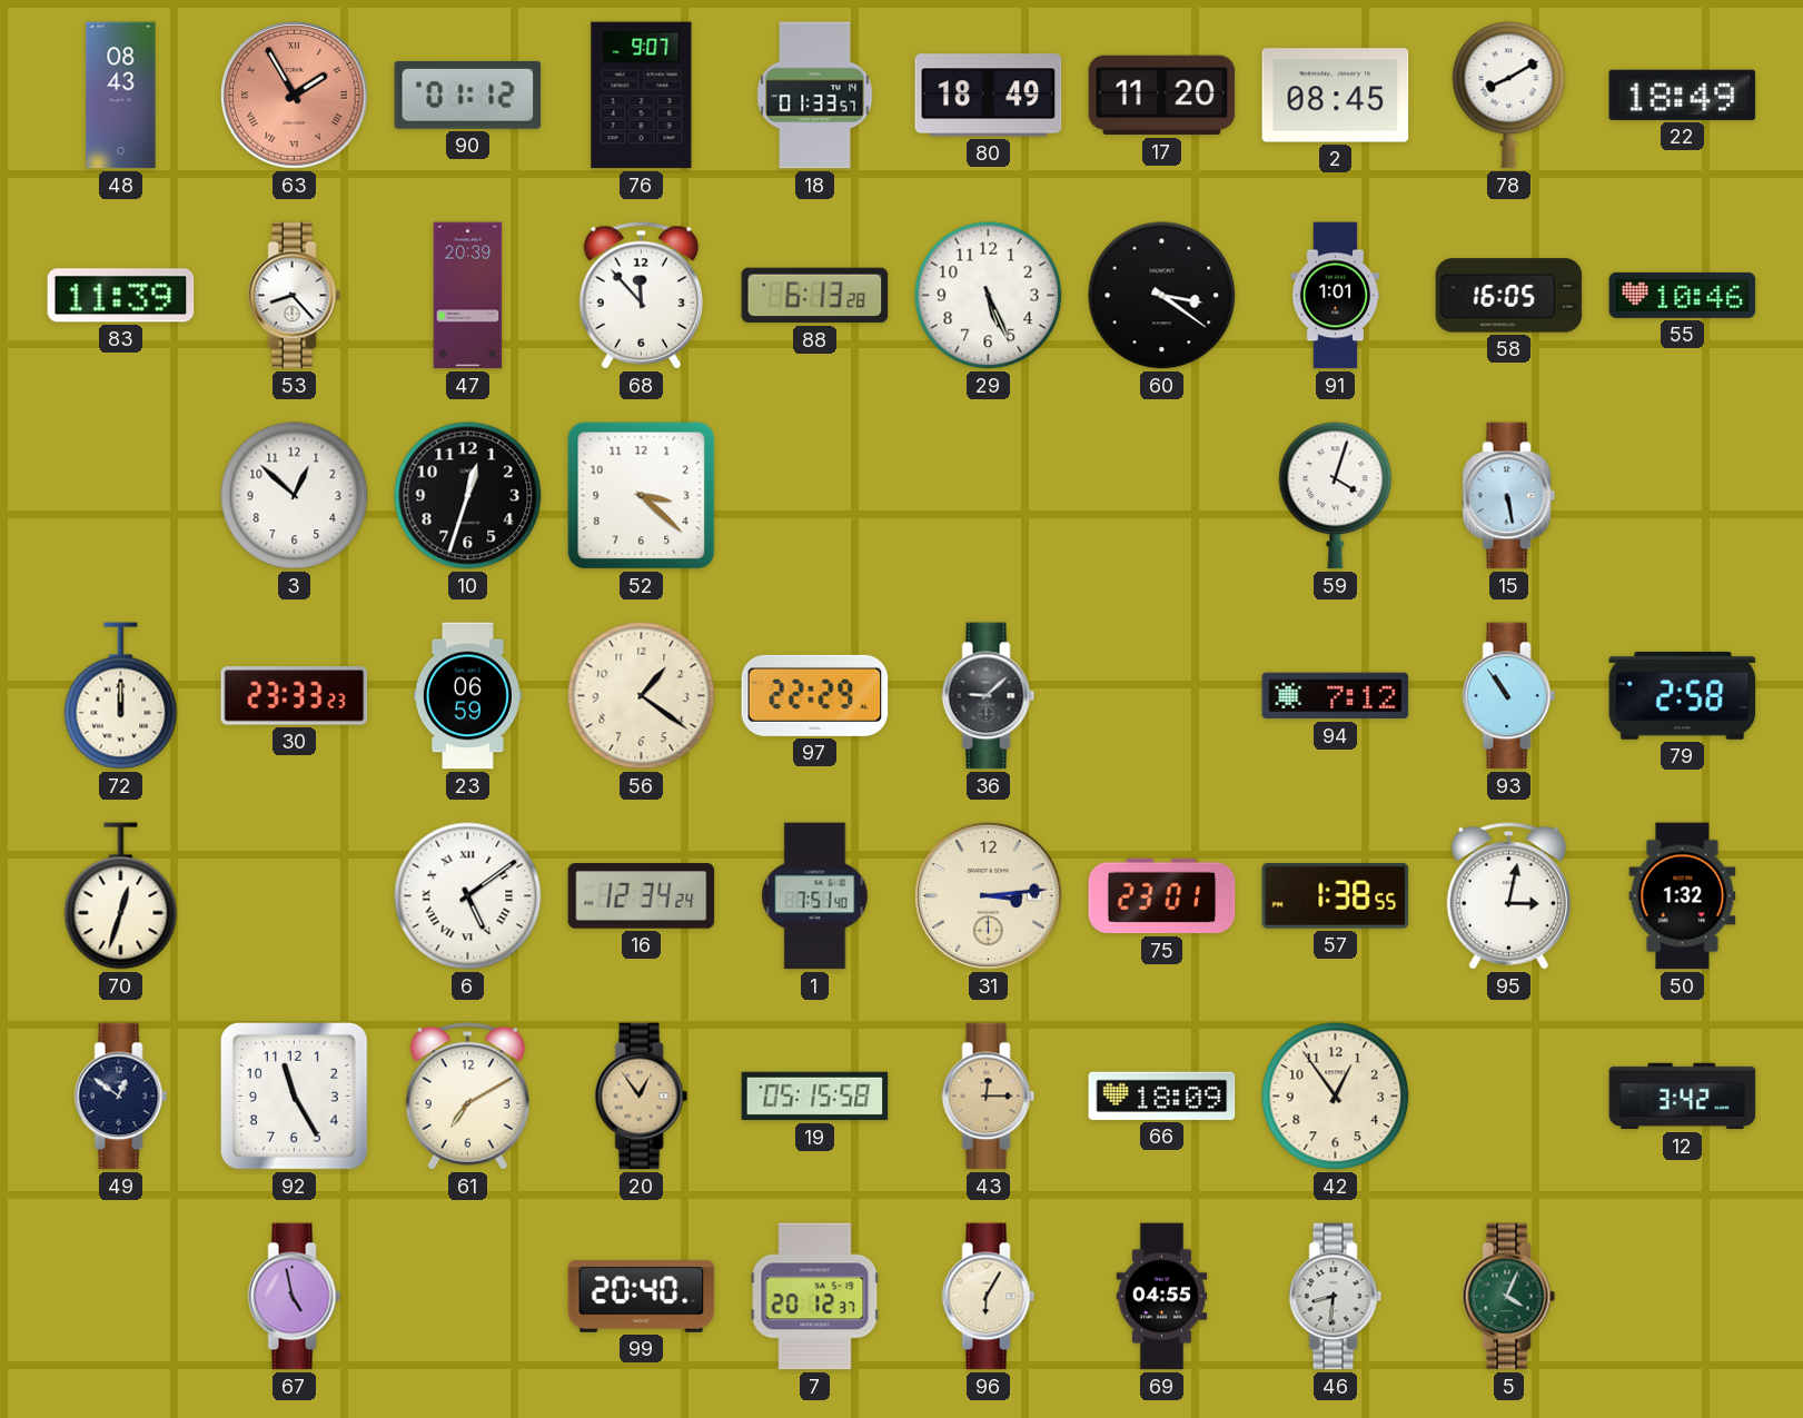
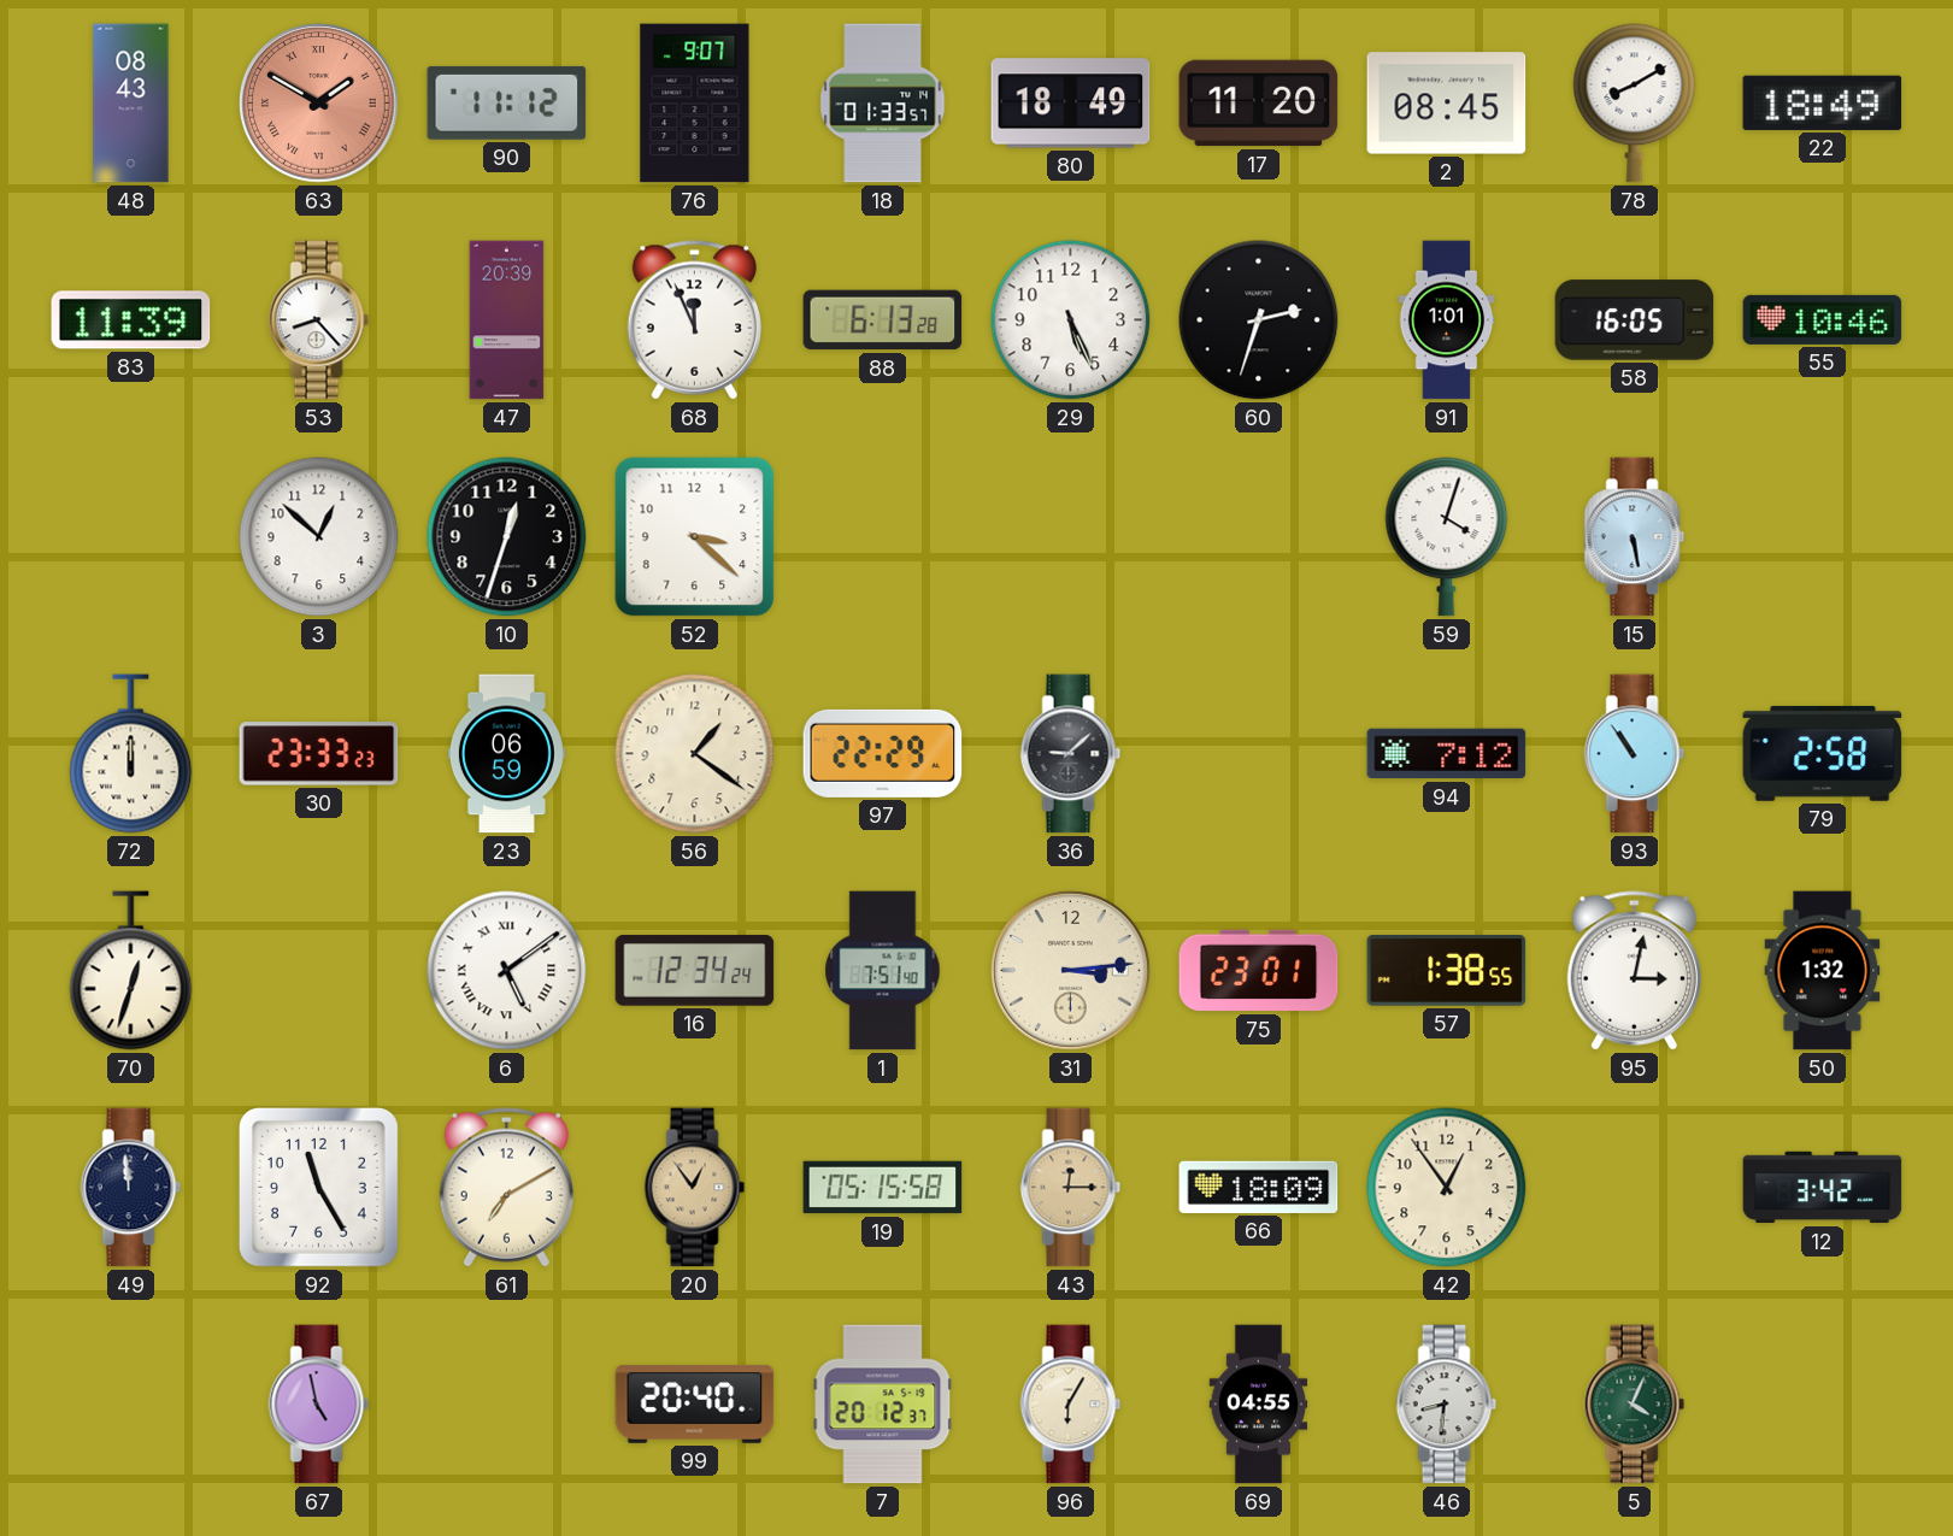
63: 1:55 -> 1:50 (319, 104)
90: 01:12 -> 11:12 (507, 102)
68: 11:53 -> 11:56 (694, 320)
60: 3:21 -> 2:33 (1259, 320)
49: 12:51 -> 11:59 (131, 1188)
